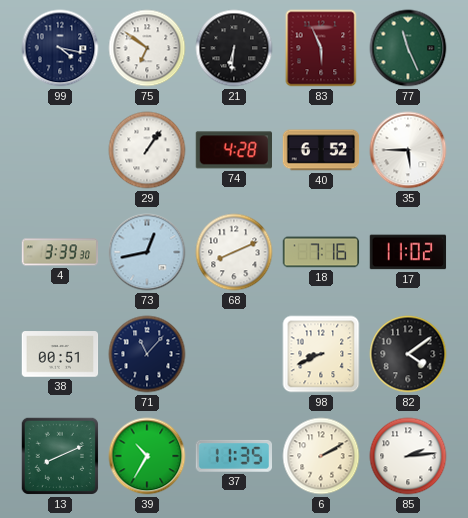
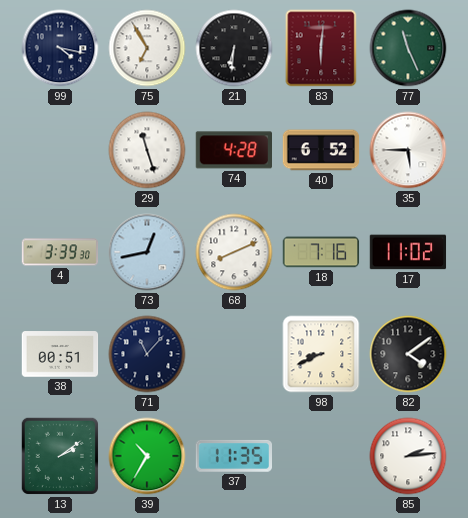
75: 6:51 -> 6:55 (147, 48)
83: 5:56 -> 6:01 (321, 48)
29: 1:06 -> 11:27 (147, 150)
13: 8:11 -> 2:09 (60, 456)
6: 2:10 -> none (321, 456)
